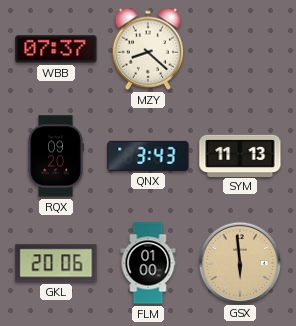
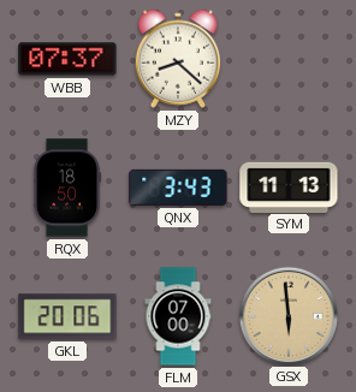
RQX: 09:20 -> 18:50 (67, 188)
FLM: 01:00 -> 07:00 (178, 316)
